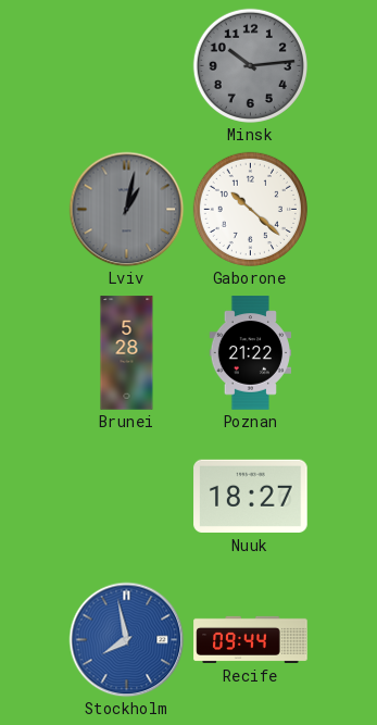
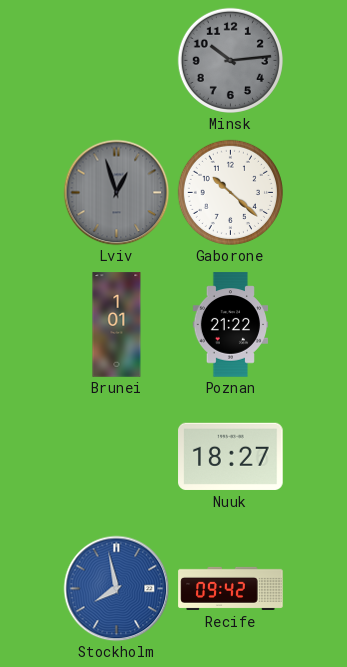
Lviv: 1:02 -> 12:57 (116, 192)
Brunei: 5:28 -> 1:01 (117, 325)
Recife: 09:44 -> 09:42 (231, 588)
